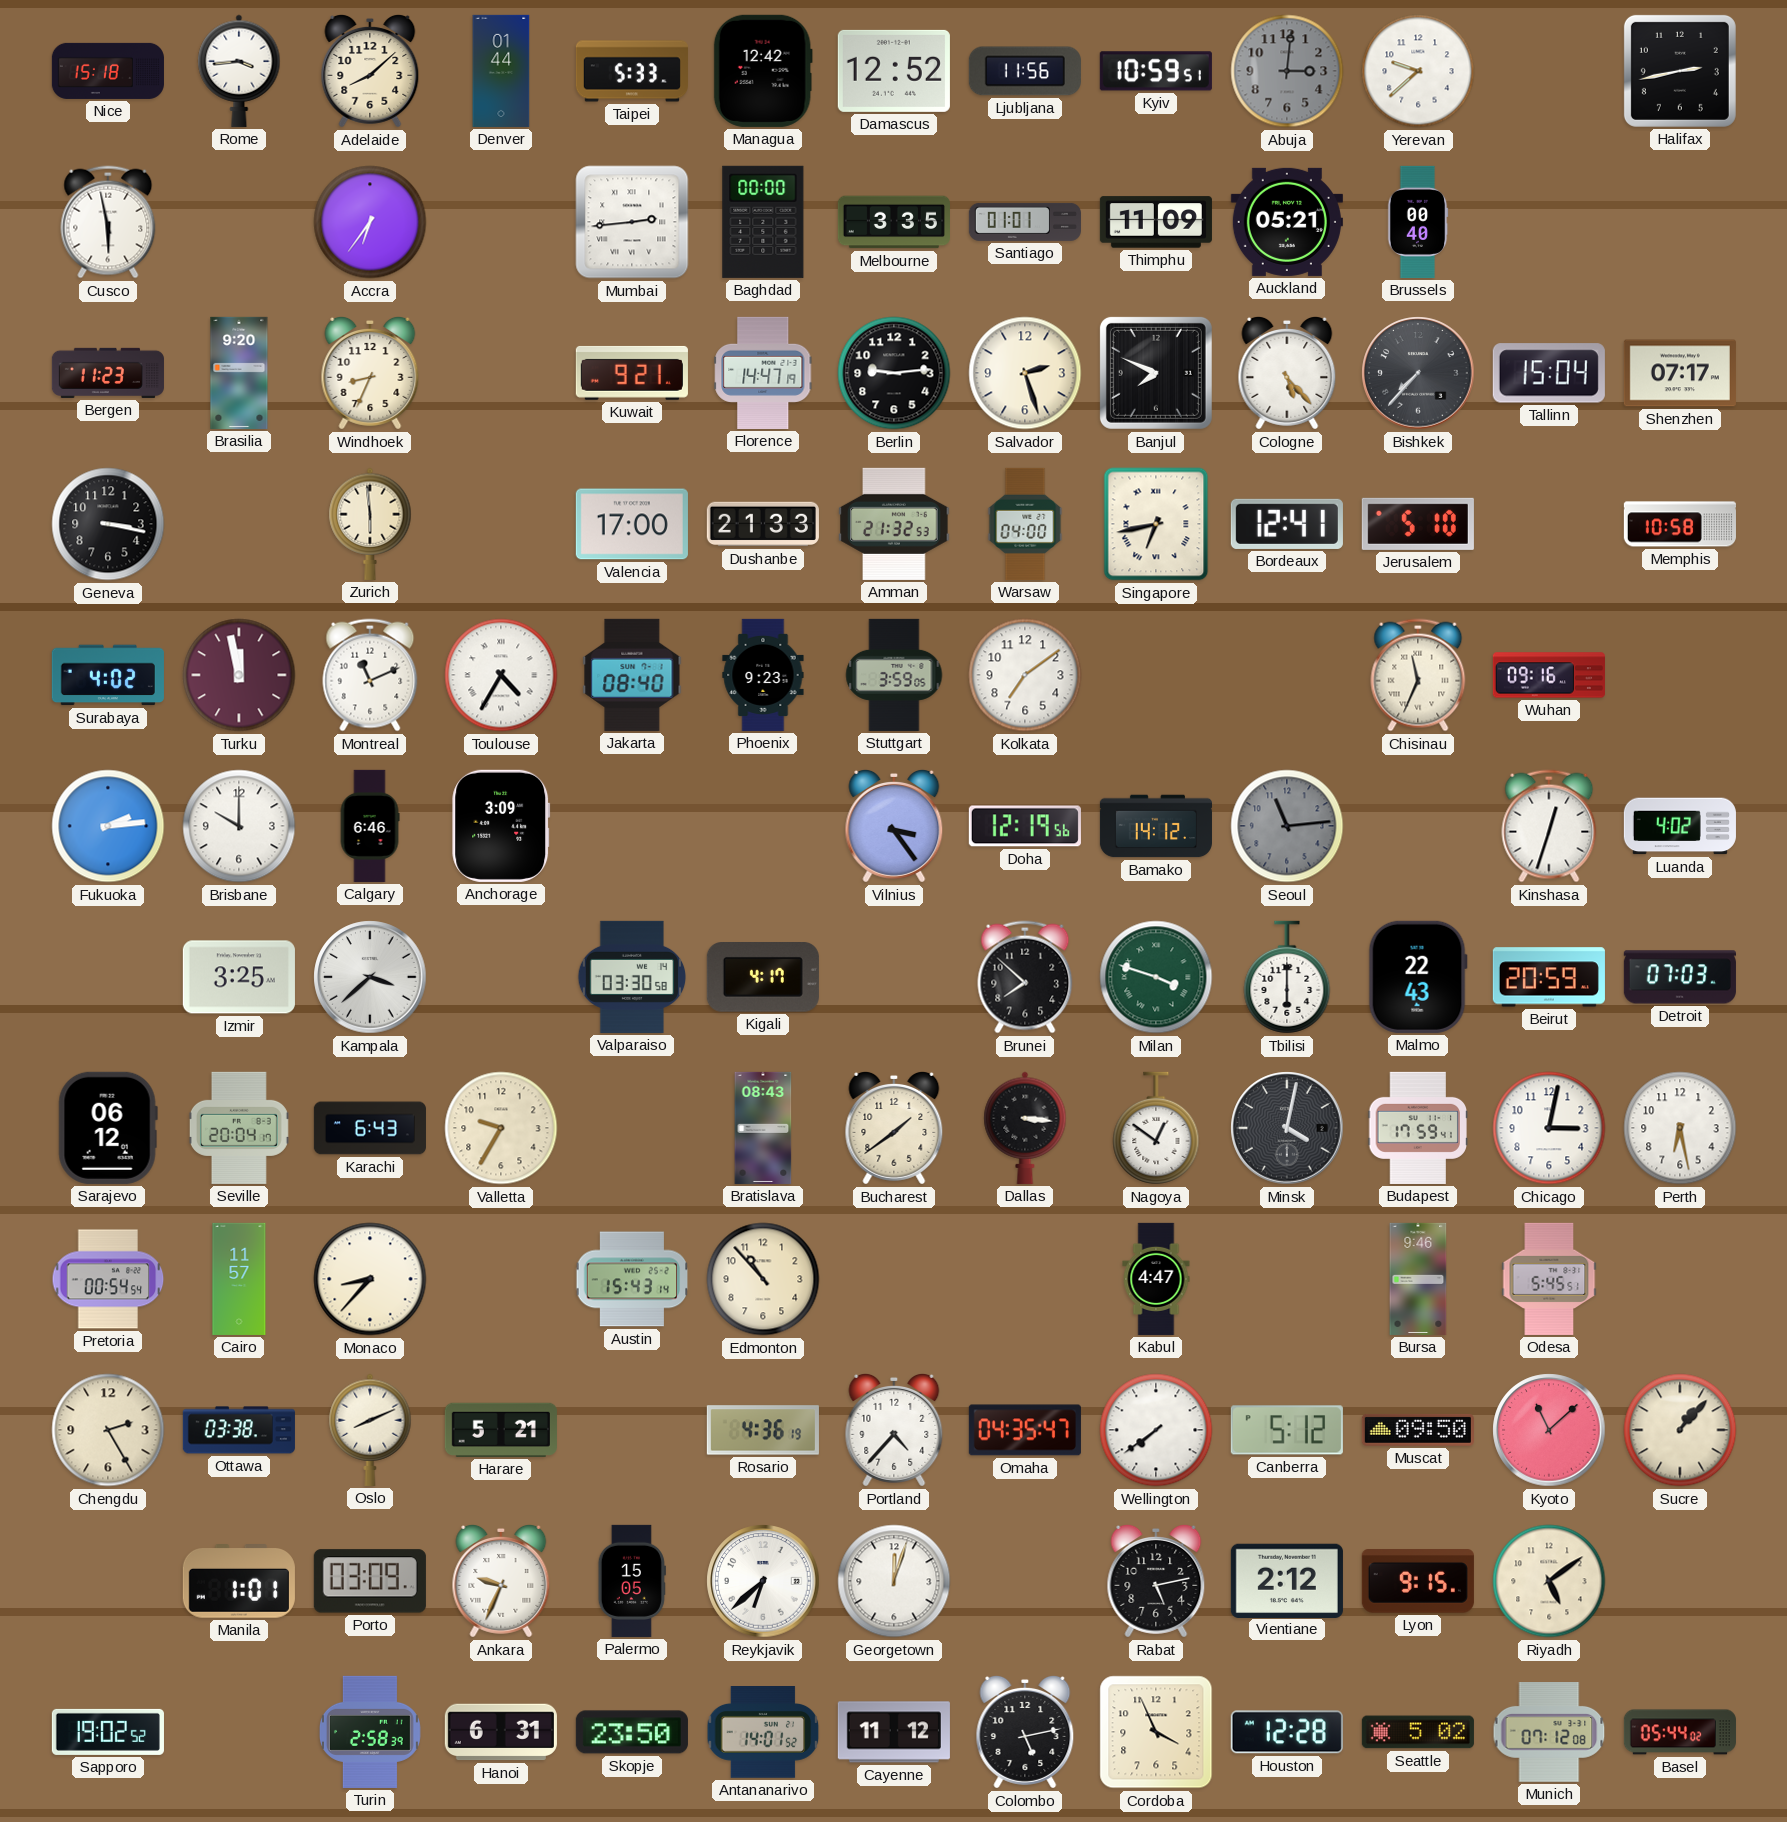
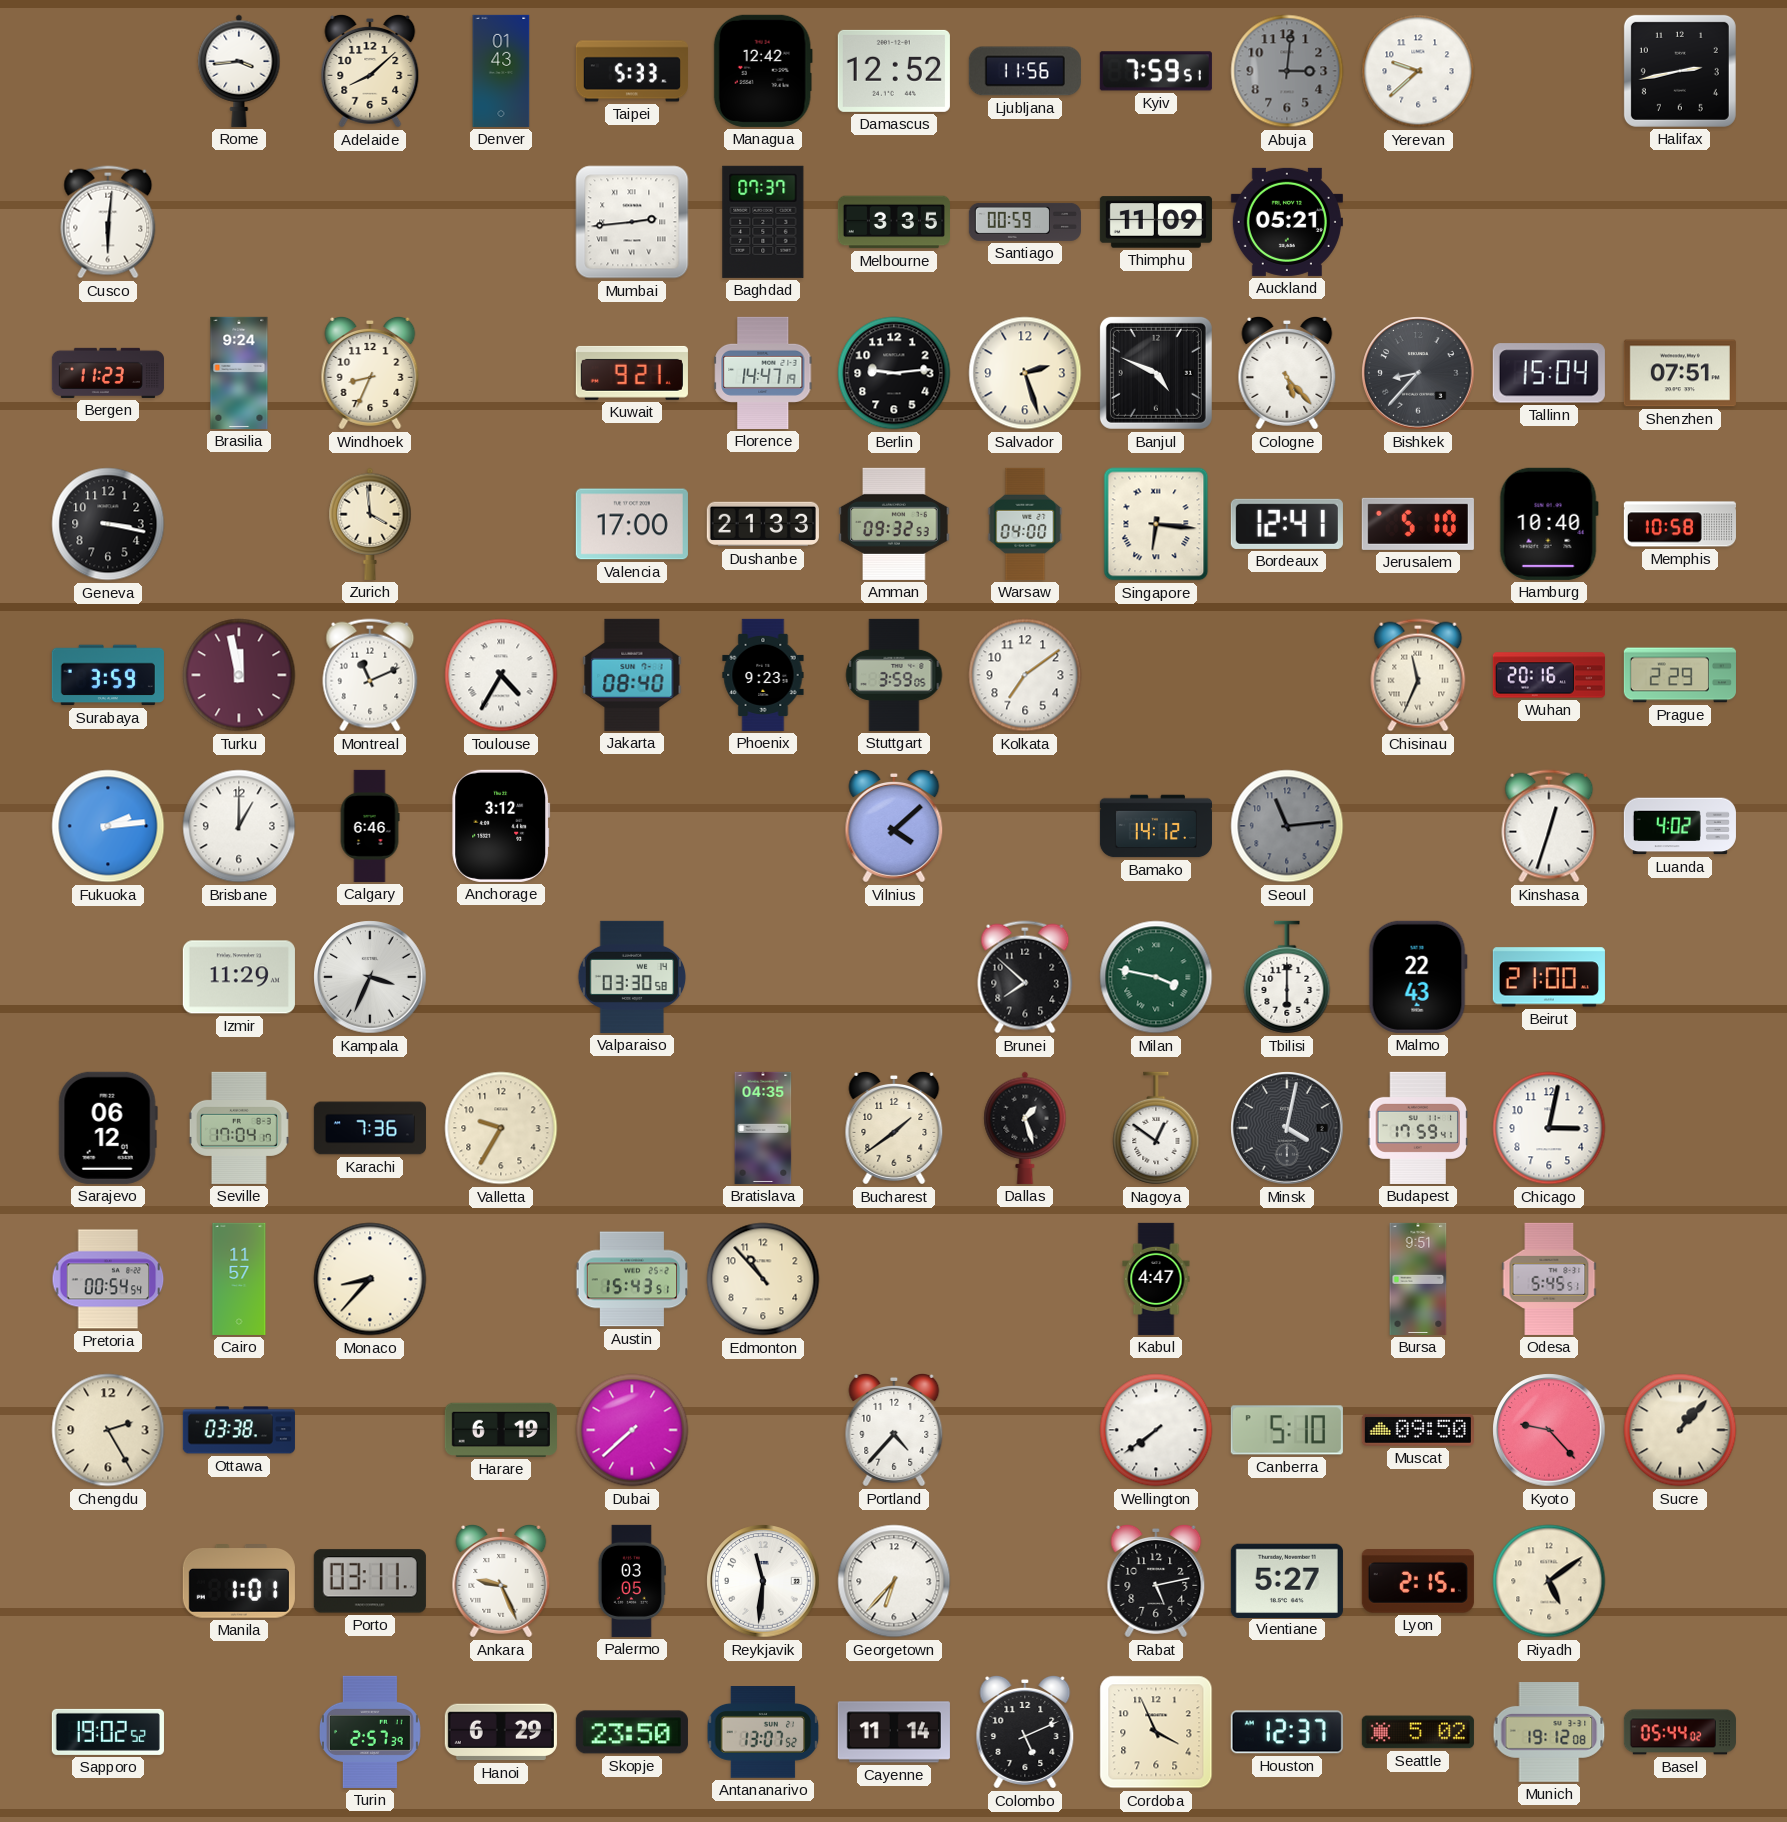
Nice: 15:18 -> none (108, 71)
Denver: 01:44 -> 01:43 (501, 71)
Kyiv: 10:59 -> 7:59 (1156, 71)
Cusco: 5:58 -> 6:01 (108, 222)
Accra: 6:36 -> none (370, 222)
Baghdad: 00:00 -> 07:37 (763, 222)
Santiago: 01:01 -> 00:59 (1025, 222)
Brussels: 00:40 -> none (1418, 222)
Brasilia: 9:20 -> 9:24 (239, 373)
Banjul: 7:49 -> 4:49 (1156, 373)
Bishkek: 7:37 -> 8:37 (1418, 373)
Shenzhen: 07:17 -> 07:51 (1680, 373)
Zurich: 5:59 -> 3:59 (370, 524)
Amman: 21:32 -> 09:32 (894, 524)
Singapore: 6:43 -> 6:16 (1156, 524)
Hamburg: none -> 10:40 (1549, 524)
Surabaya: 4:02 -> 3:59 (108, 675)
Wuhan: 09:16 -> 20:16 (1549, 675)
Prague: none -> 2:29 (1680, 675)
Brisbane: 10:00 -> 1:00 (239, 826)
Anchorage: 3:09 -> 3:12 (501, 826)
Vilnius: 3:24 -> 4:08 (894, 826)
Doha: 12:19 -> none (1025, 826)
Izmir: 3:25 -> 11:29 (239, 977)
Kampala: 3:38 -> 3:34 (370, 977)
Kigali: 4:17 -> none (763, 978)
Milan: 3:48 -> 3:47 (1156, 977)
Beirut: 20:59 -> 21:00 (1549, 977)
Detroit: 07:03 -> none (1680, 977)
Seville: 20:04 -> 17:04 (239, 1128)
Karachi: 6:43 -> 7:36 (370, 1128)
Bratislava: 08:43 -> 04:35 (763, 1128)
Dallas: 3:16 -> 1:27 (1025, 1128)
Perth: 6:28 -> none (1680, 1128)
Austin: 15:43:14 -> 15:43:51 (632, 1279)
Bursa: 9:46 -> 9:51 (1418, 1279)
Oslo: 8:11 -> none (370, 1430)
Harare: 5:21 -> 6:19 (501, 1430)
Dubai: none -> 7:38 (632, 1430)
Rosario: 4:36 -> none (763, 1430)
Omaha: 04:35 -> none (1025, 1430)
Canberra: 5:12 -> 5:10 (1287, 1430)
Kyoto: 11:08 -> 9:23 (1549, 1430)
Porto: 03:09 -> 03:11 (370, 1581)
Ankara: 9:34 -> 9:26 (501, 1581)
Palermo: 15:05 -> 03:05 (632, 1581)
Reykjavik: 6:38 -> 11:31 (763, 1581)
Georgetown: 12:03 -> 6:37 (894, 1581)
Vientiane: 2:12 -> 5:27 (1287, 1580)
Lyon: 9:15 -> 2:15 (1418, 1581)
Turin: 2:58 -> 2:57 (370, 1732)
Hanoi: 6:31 -> 6:29 (501, 1732)
Antananarivo: 14:01 -> 13:07 (763, 1732)
Cayenne: 11:12 -> 11:14 (894, 1732)
Colombo: 5:13 -> 5:11 (1025, 1732)
Houston: 12:28 -> 12:37 (1287, 1732)
Munich: 07:12 -> 19:12 (1549, 1733)
